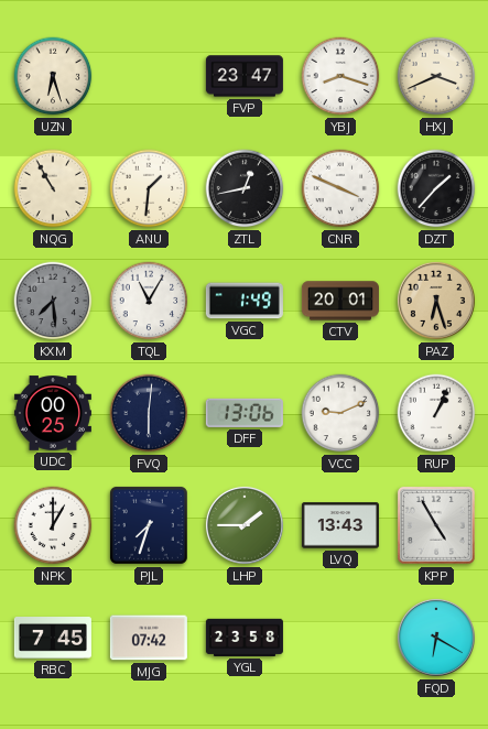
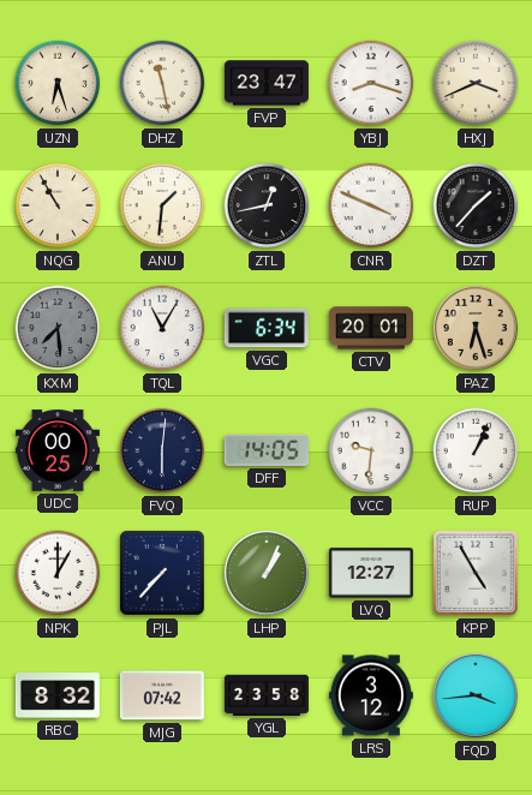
DHZ: none -> 11:28 (162, 83)
VGC: 1:49 -> 6:34 (267, 328)
DFF: 13:06 -> 14:05 (267, 450)
VCC: 9:11 -> 9:31 (371, 450)
PJL: 7:33 -> 7:37 (162, 573)
LHP: 1:45 -> 1:04 (267, 573)
LVQ: 13:43 -> 12:27 (371, 573)
RBC: 7:45 -> 8:32 (58, 697)
LRS: none -> 3:12 (371, 695)
FQD: 6:20 -> 3:44 (476, 695)
